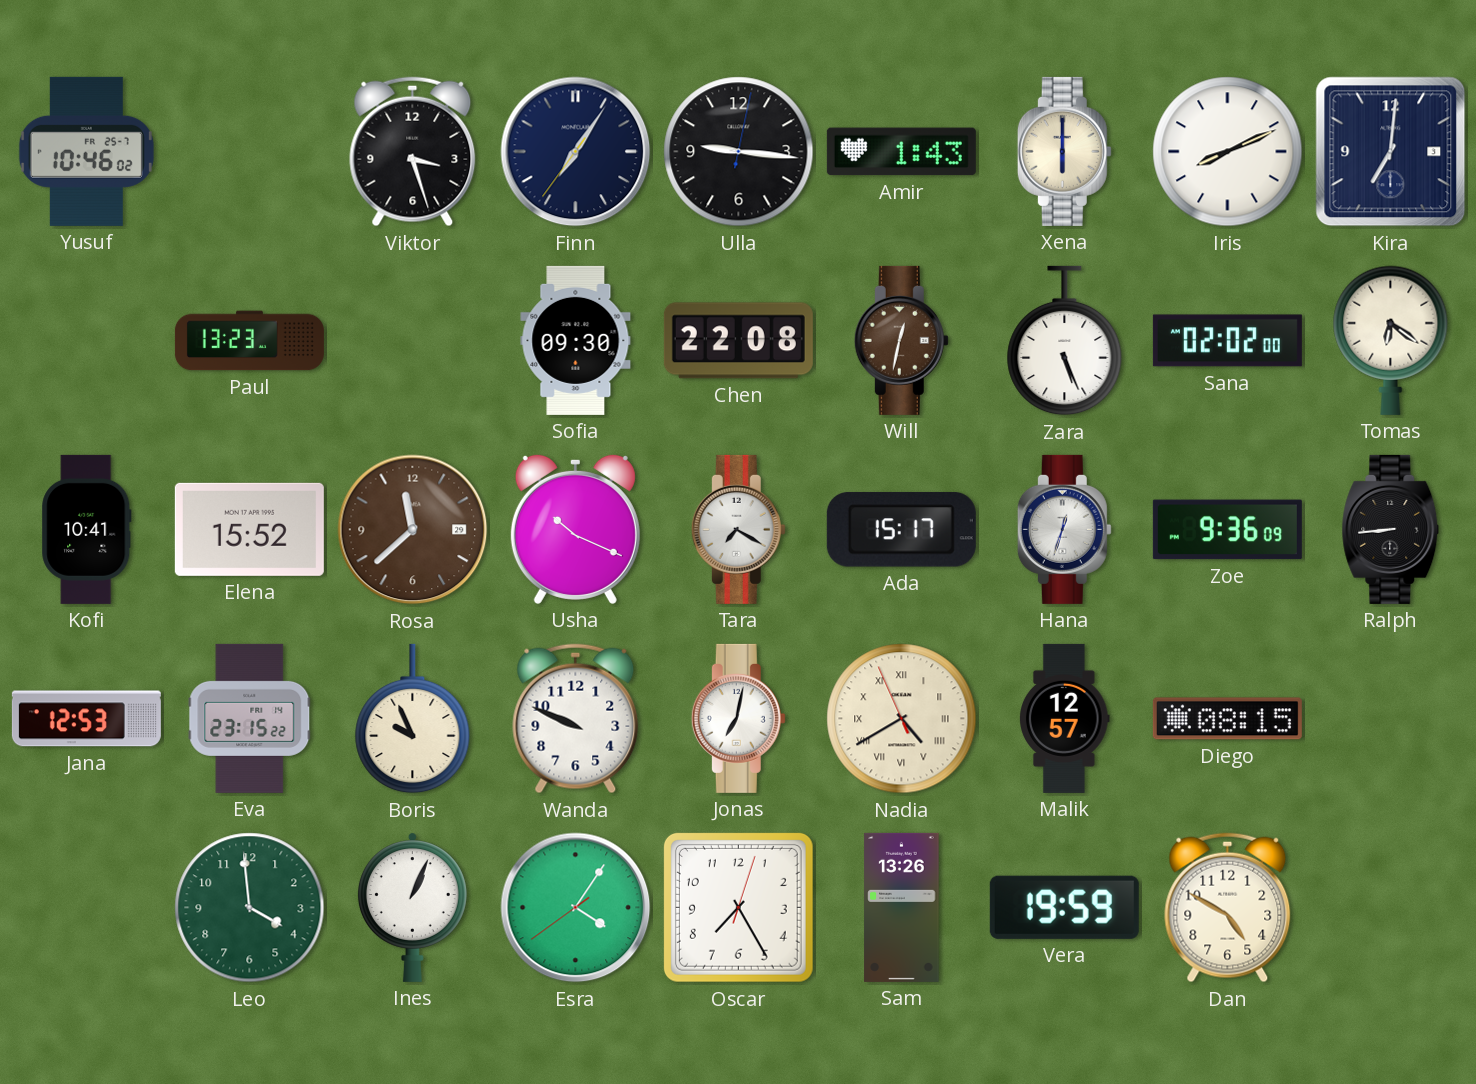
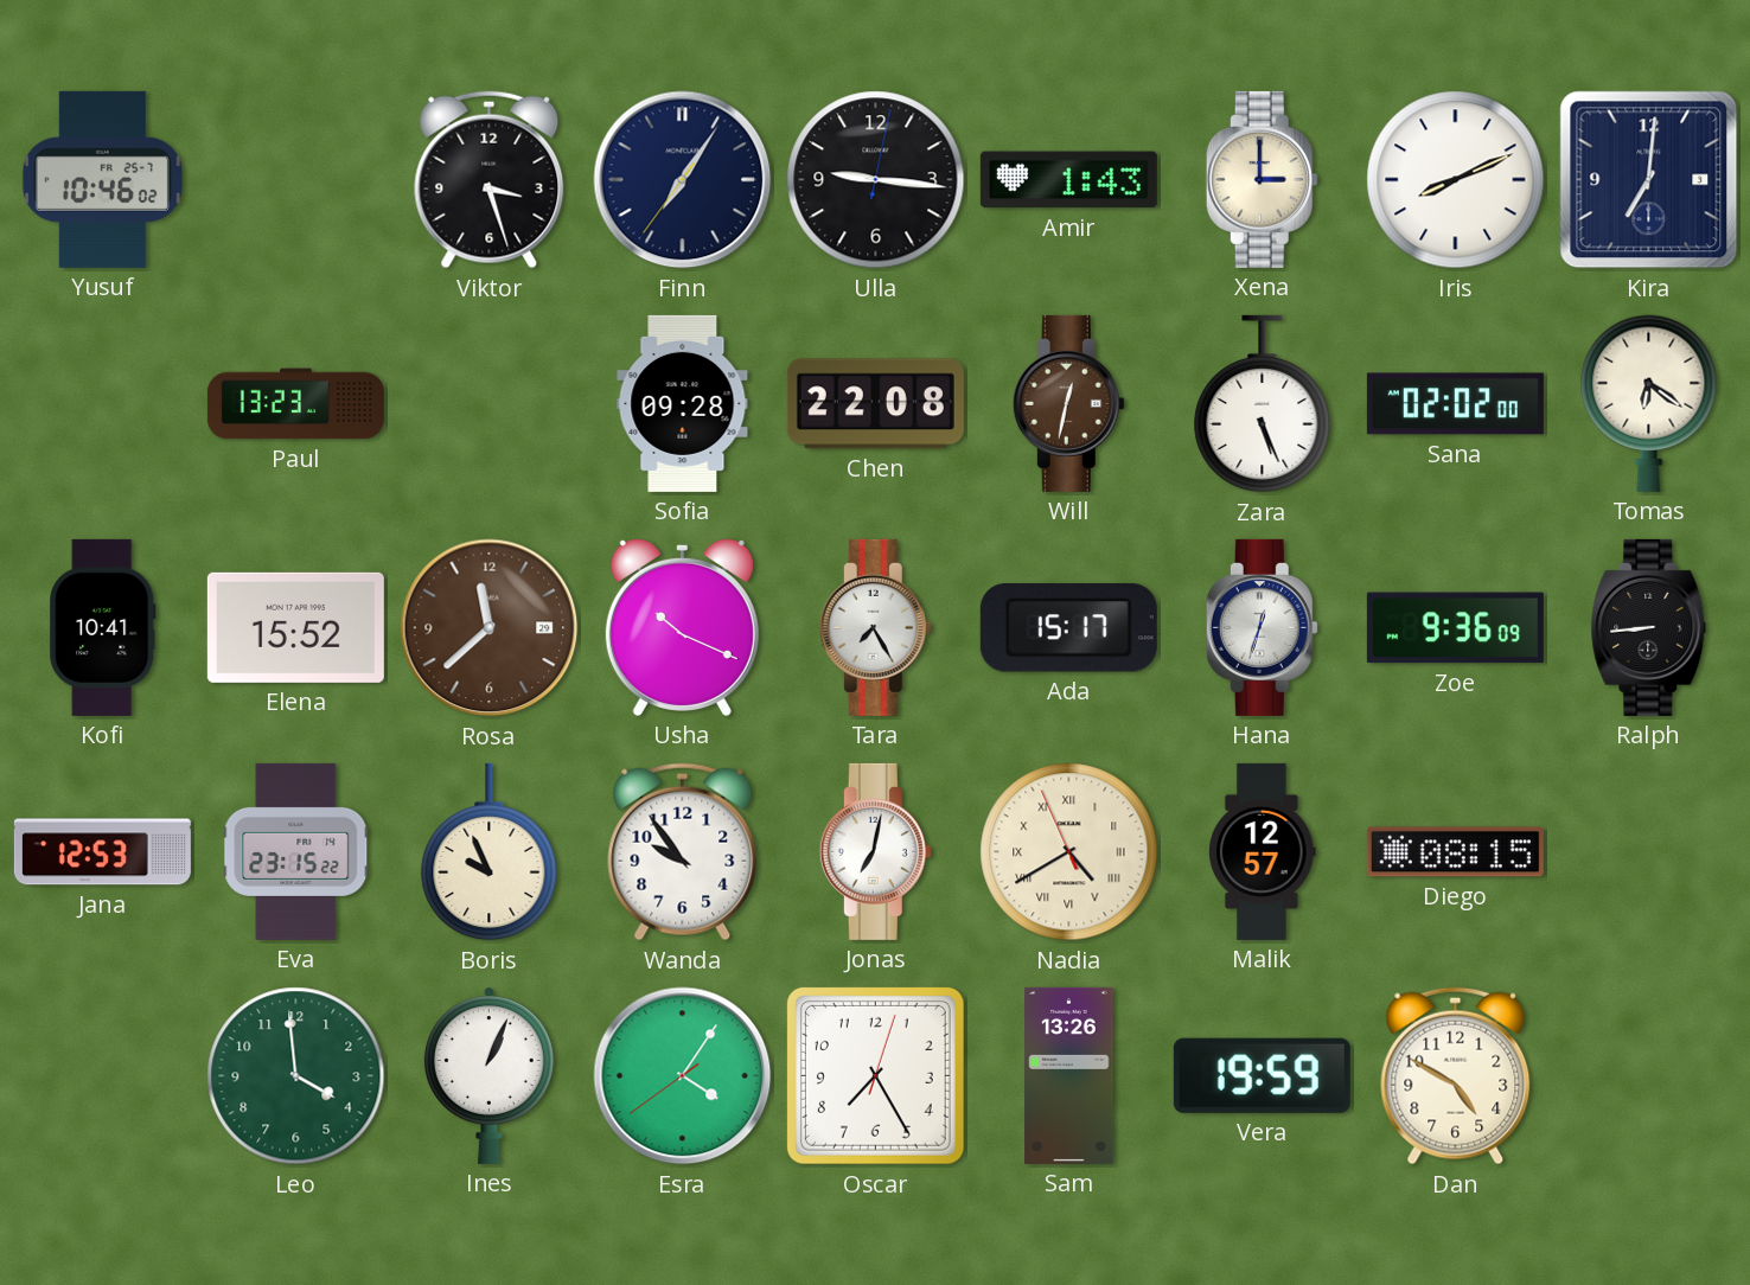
Xena: 6:00 -> 3:00 (1262, 179)
Sofia: 09:30 -> 09:28 (683, 403)
Tara: 7:20 -> 7:25 (875, 627)
Wanda: 9:49 -> 9:54 (683, 852)
